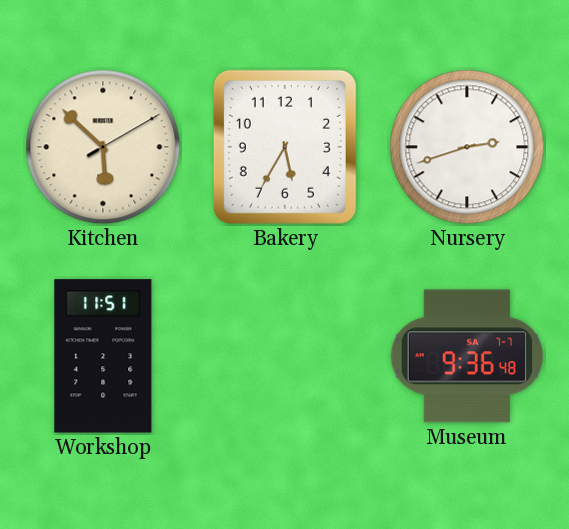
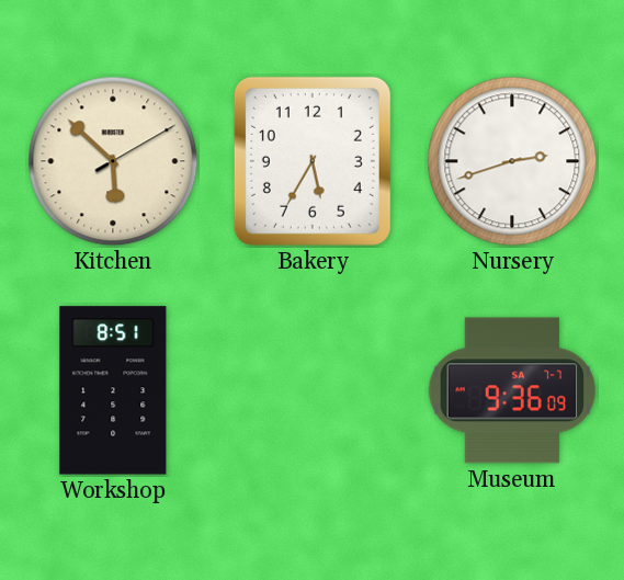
Workshop: 11:51 -> 8:51 (113, 390)
Museum: 9:36:48 -> 9:36:09 (512, 390)
